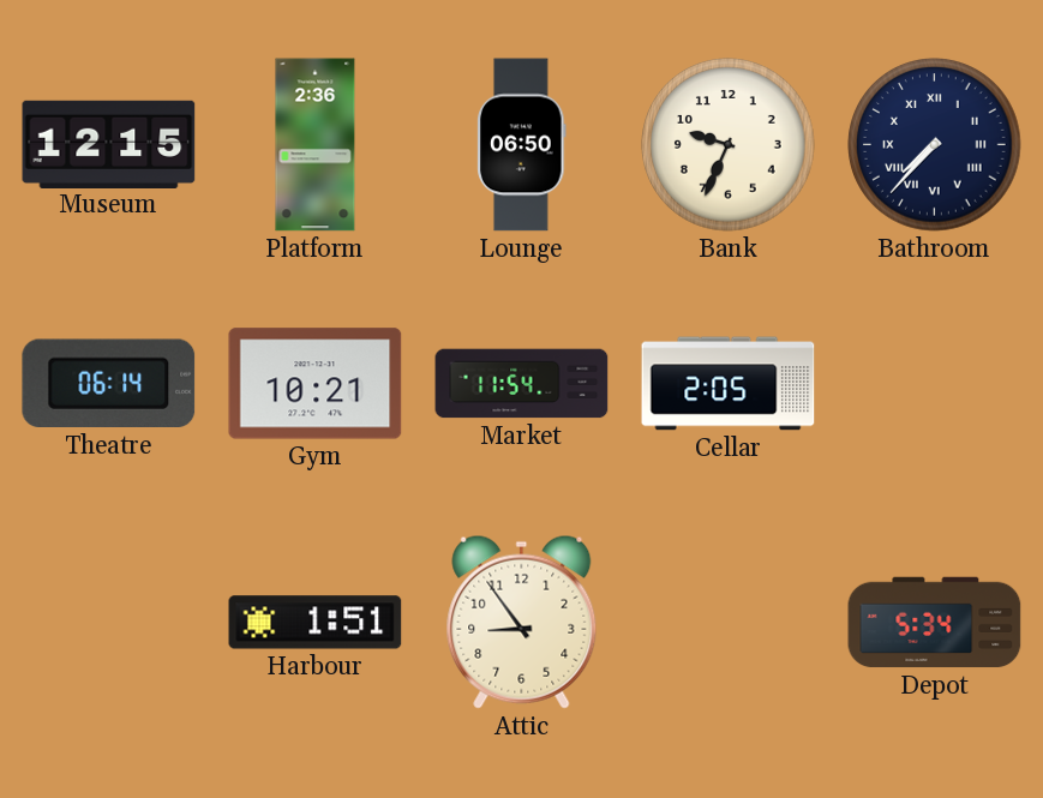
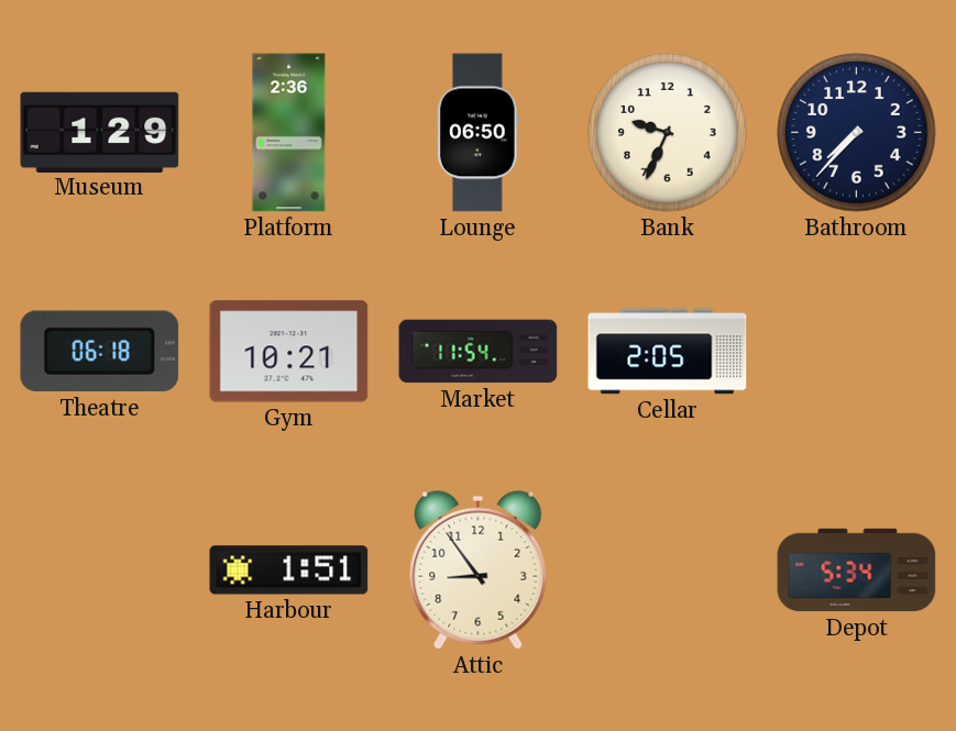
Museum: 12:15 -> 1:29 (100, 132)
Bathroom numerals: Roman -> Arabic (857, 133)
Theatre: 06:14 -> 06:18 (100, 352)
